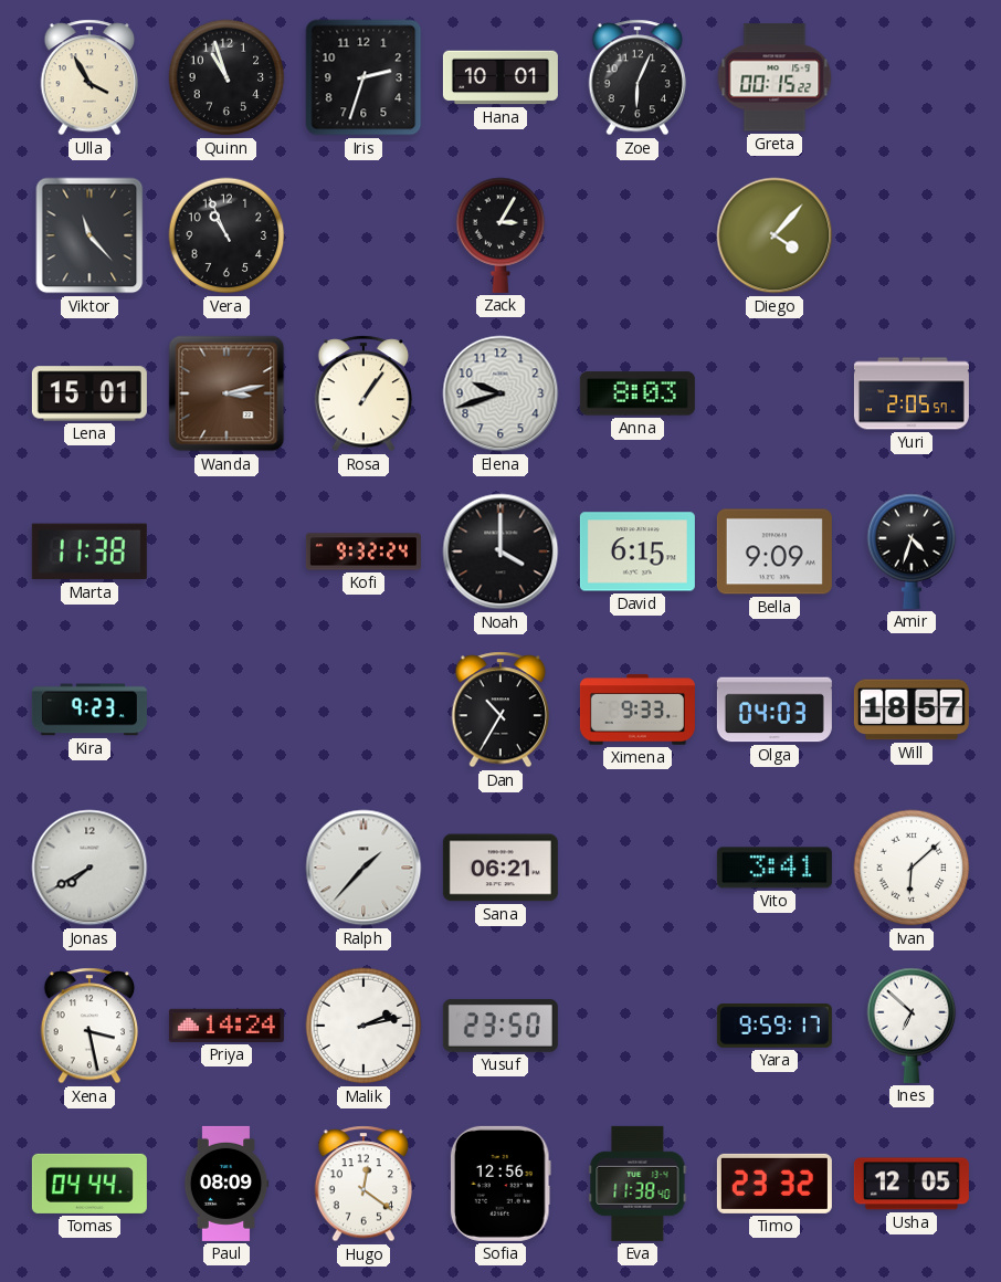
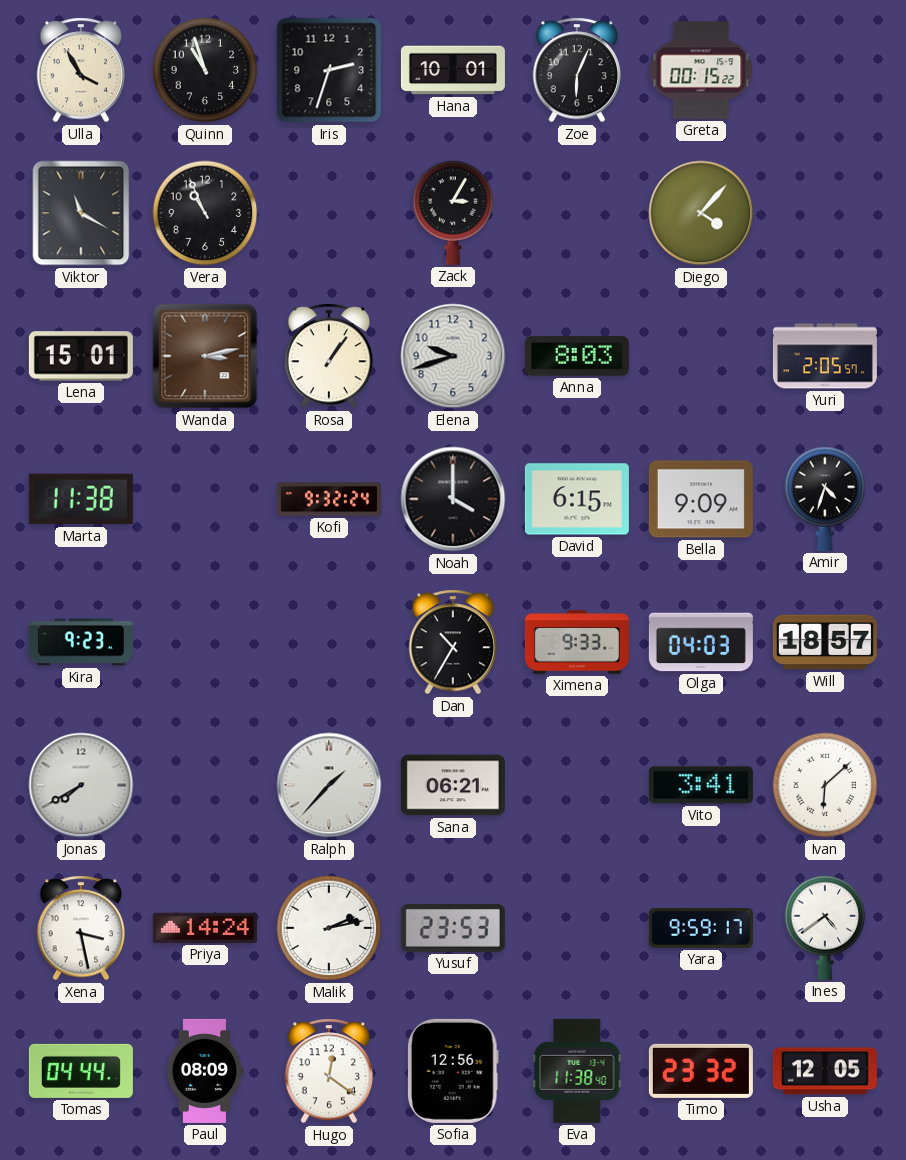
Viktor: 11:23 -> 11:20 (81, 213)
Yusuf: 23:50 -> 23:53 (453, 928)
Ines: 6:52 -> 4:39 (825, 928)
